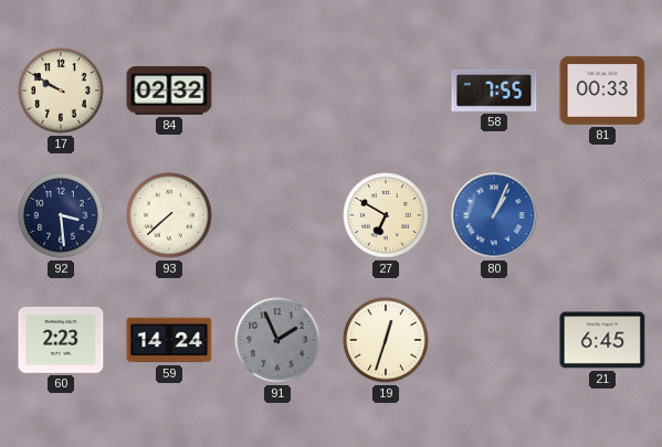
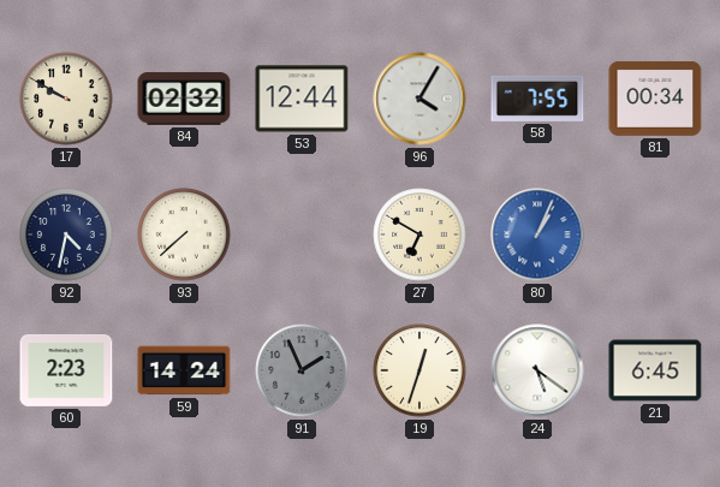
53: none -> 12:44 (302, 99)
96: none -> 4:05 (419, 99)
81: 00:33 -> 00:34 (655, 99)
92: 3:29 -> 4:32 (66, 234)
24: none -> 5:21 (537, 370)
